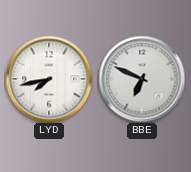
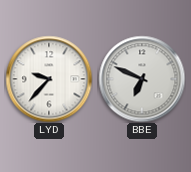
LYD: 7:43 -> 9:37 (49, 79)
